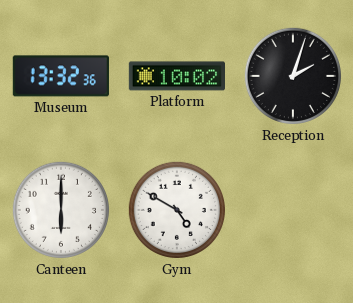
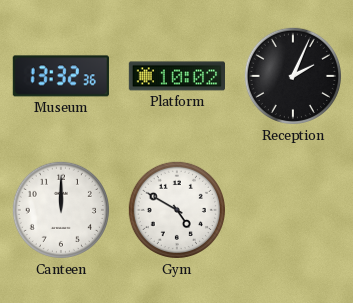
Reception: 2:03 -> 2:04 (293, 76)
Canteen: 6:00 -> 12:00 (61, 210)
